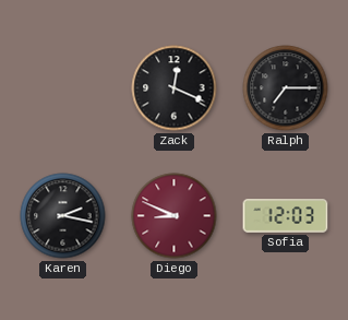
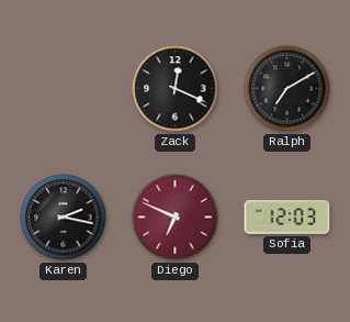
Ralph: 7:15 -> 7:10 (287, 89)
Diego: 8:49 -> 6:49 (176, 218)
